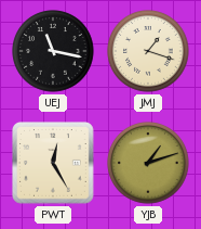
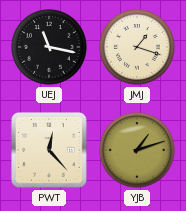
PWT: 12:25 -> 12:23 (50, 151)
